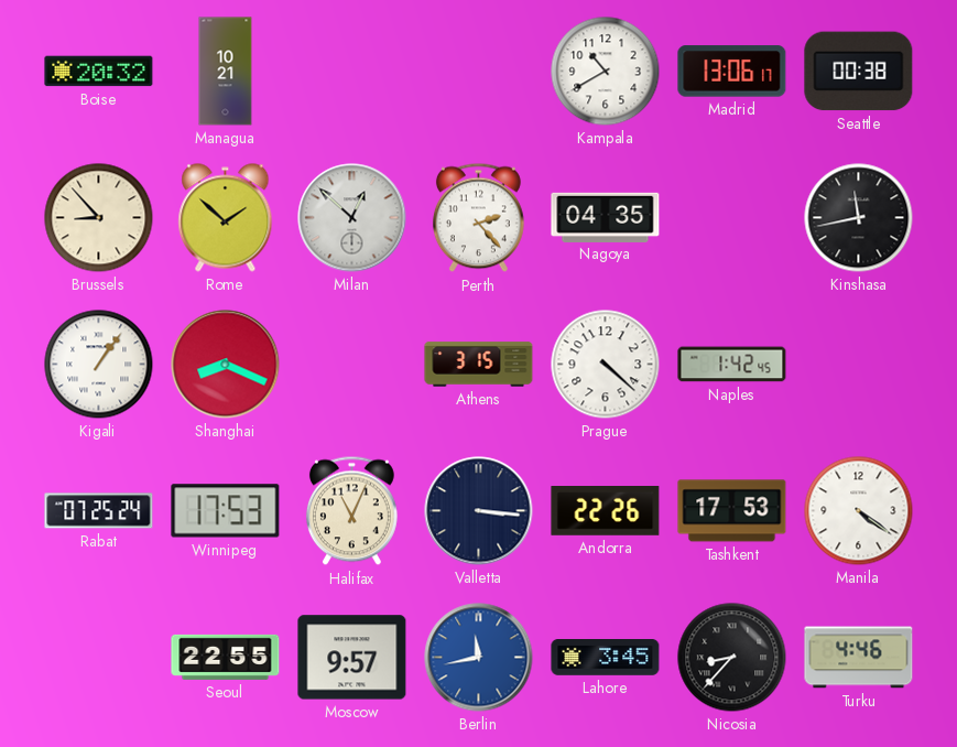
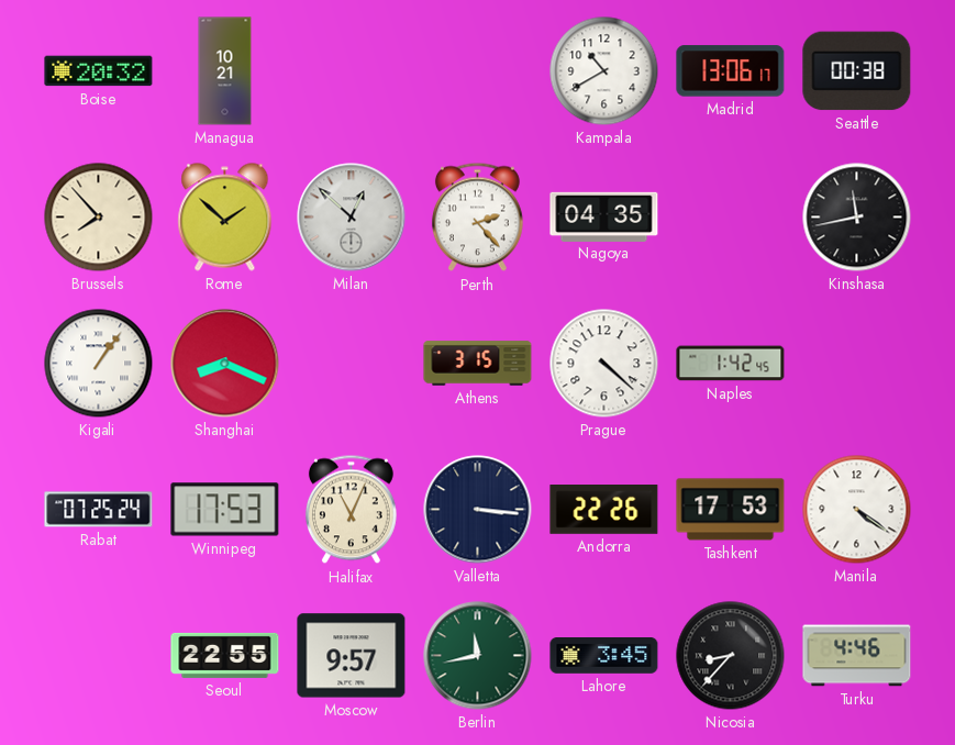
Brussels: 8:53 -> 7:53 (99, 218)
Berlin dial: blue -> green (478, 656)
